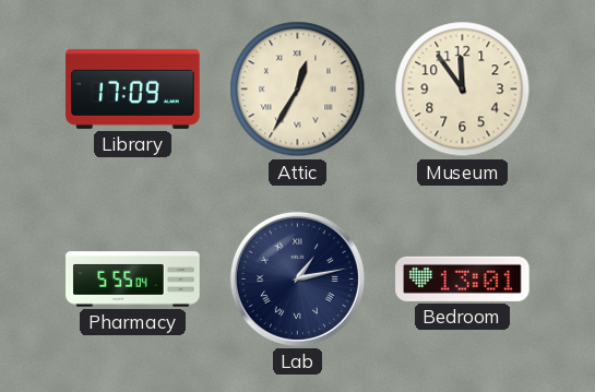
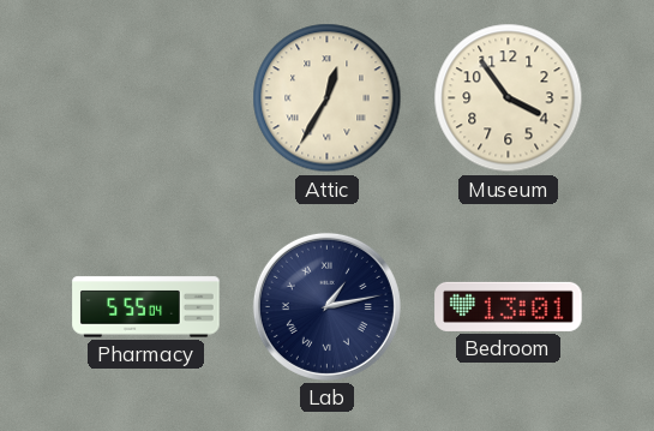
Library: 17:09 -> none (133, 88)
Museum: 11:54 -> 3:54 (509, 98)
